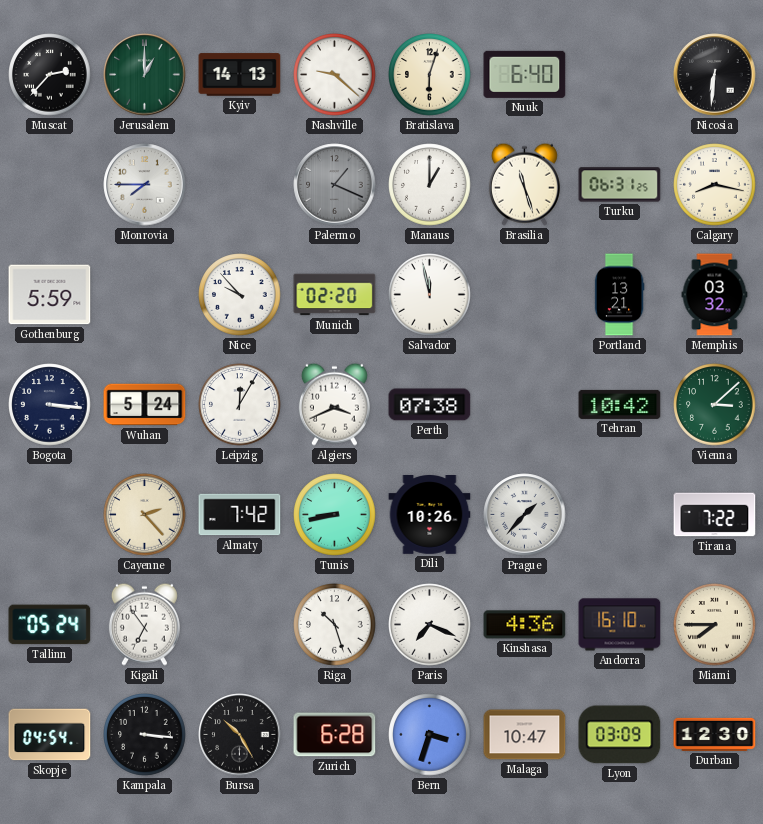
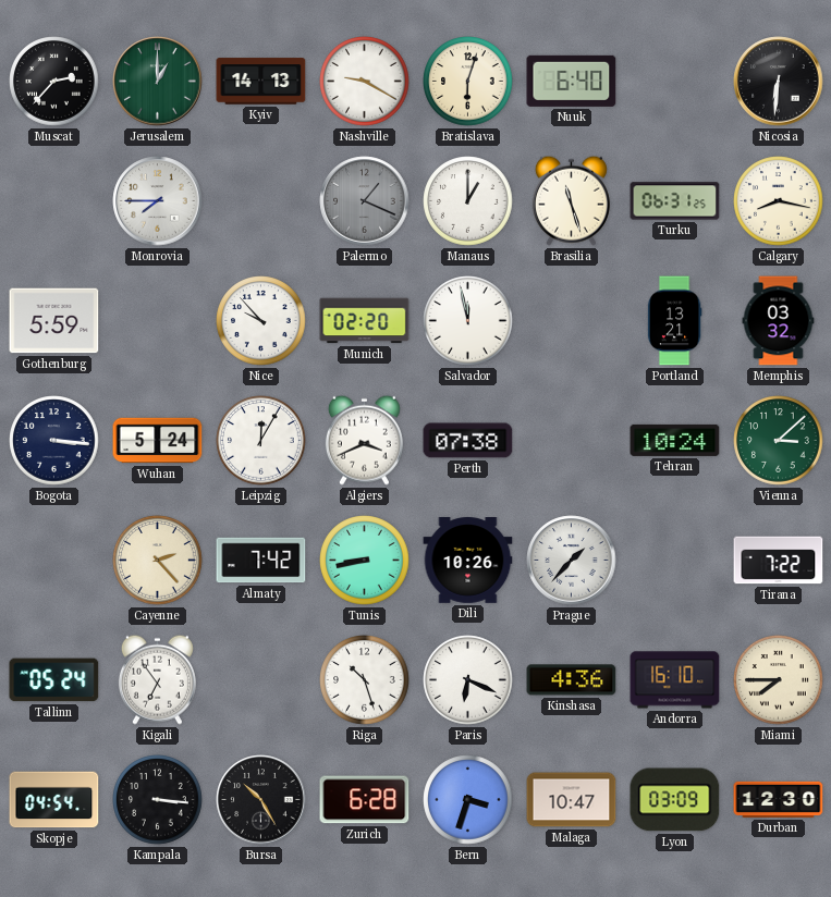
Nashville: 9:22 -> 9:20 (365, 82)
Tehran: 10:42 -> 10:24 (675, 440)
Paris: 7:19 -> 6:19 (468, 680)
